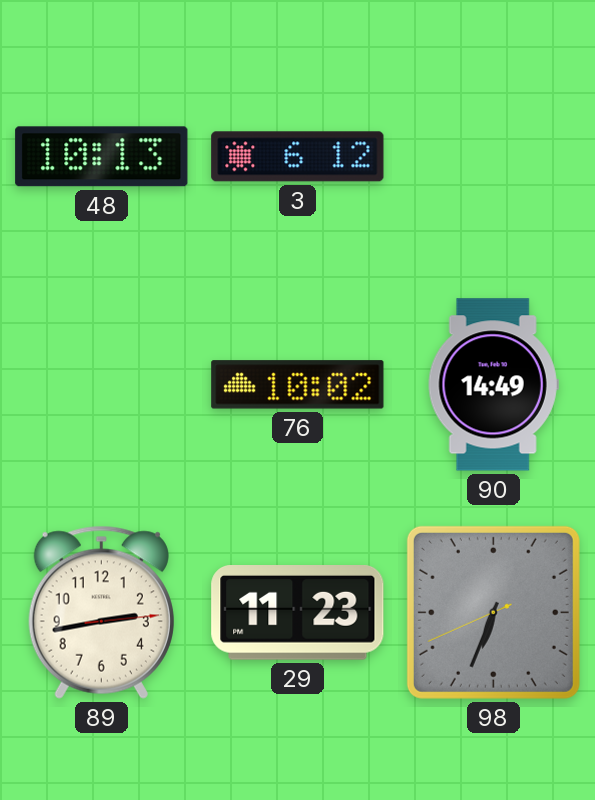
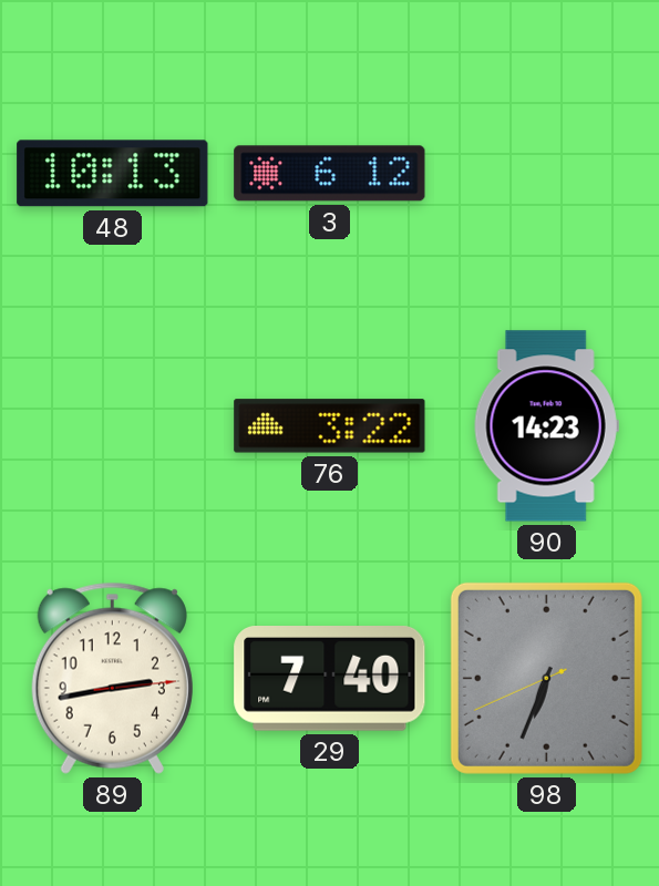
76: 10:02 -> 3:22 (330, 426)
90: 14:49 -> 14:23 (546, 426)
29: 11:23 -> 7:40 (330, 679)
